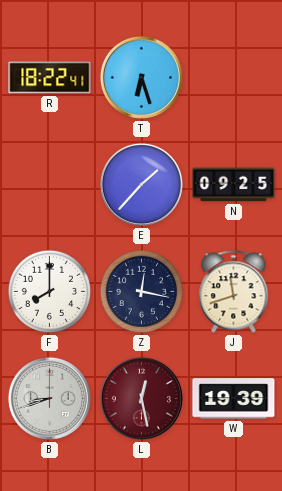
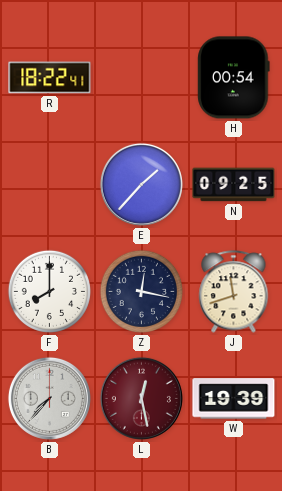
T: 6:27 -> none (141, 77)
H: none -> 00:54 (234, 78)
B: 8:42 -> 7:37 (49, 398)
